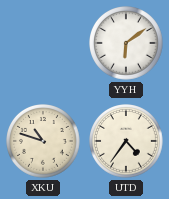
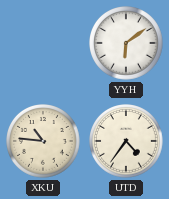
XKU: 10:48 -> 10:46 (44, 142)
